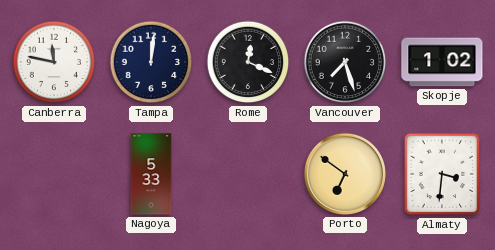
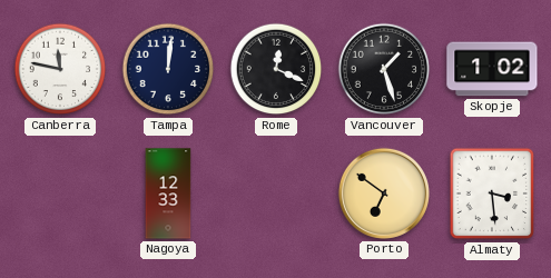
Vancouver: 7:27 -> 1:27 (384, 69)
Nagoya: 5:33 -> 12:33 (168, 193)
Almaty: 3:31 -> 3:29 (492, 193)
